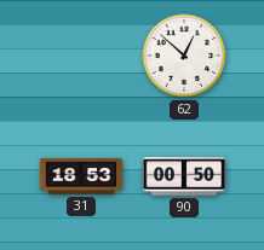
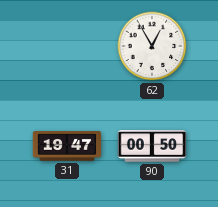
62: 12:52 -> 12:55 (152, 46)
31: 18:53 -> 19:47 (67, 146)
